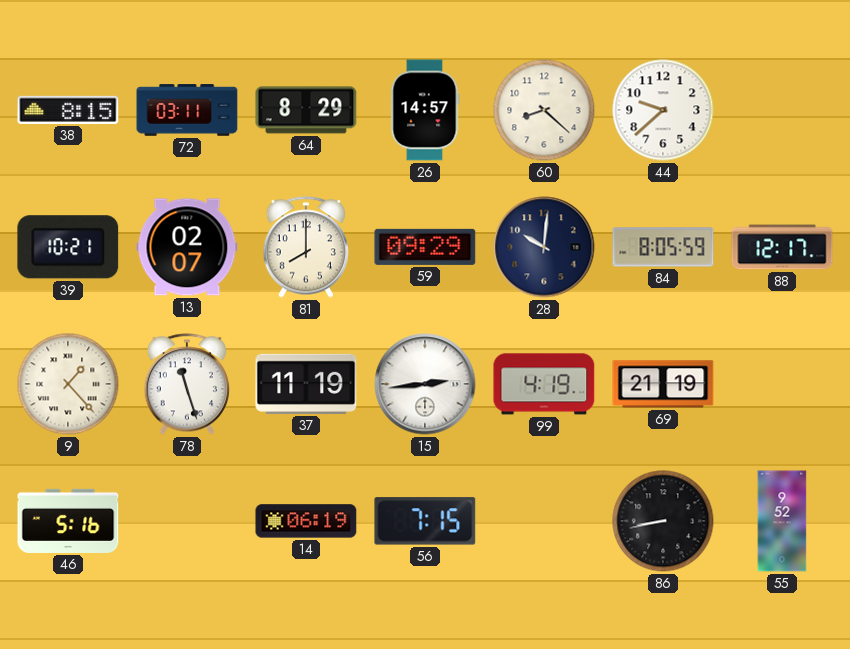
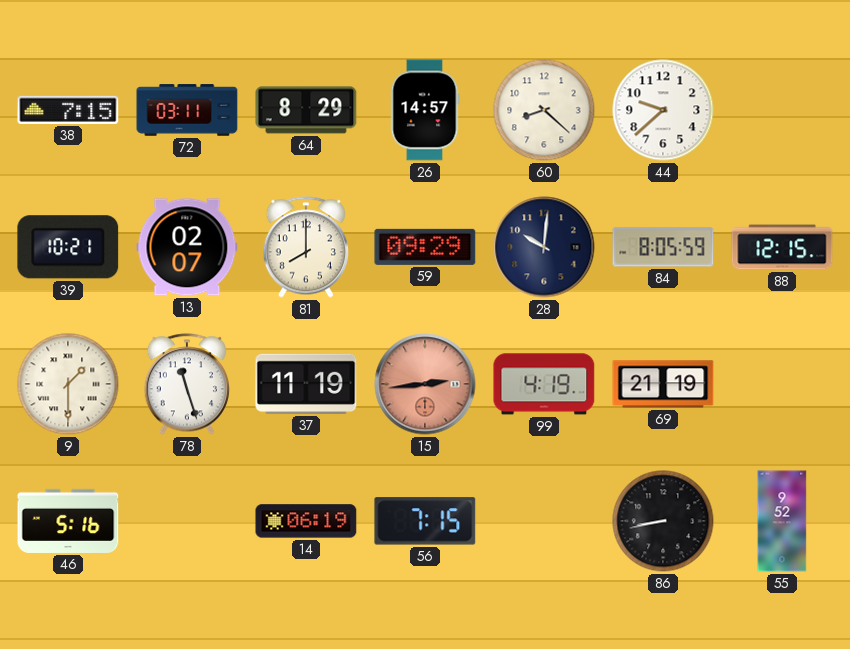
38: 8:15 -> 7:15 (68, 110)
88: 12:17 -> 12:15 (782, 247)
9: 1:23 -> 1:30 (68, 384)
15 dial: white -> salmon (425, 384)
